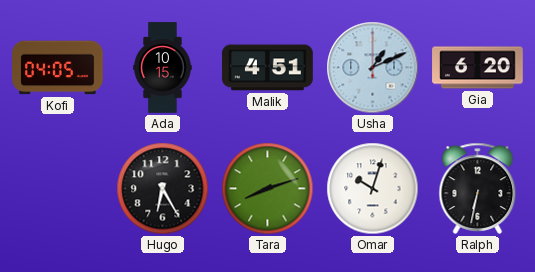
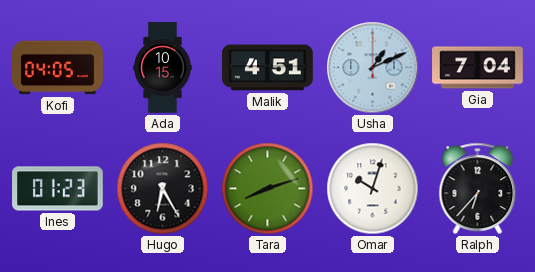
Gia: 6:20 -> 7:04 (478, 68)
Ines: none -> 01:23 (58, 189)
Ralph: 6:32 -> 6:37 (478, 188)
